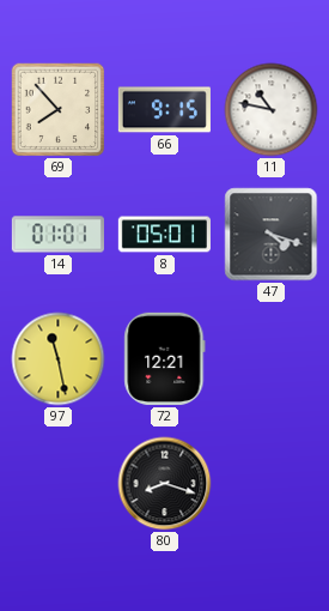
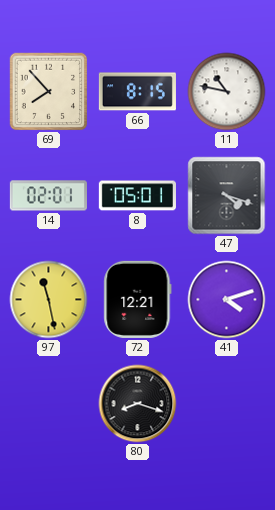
66: 9:15 -> 8:15 (137, 92)
14: 01:01 -> 02:01 (48, 196)
41: none -> 4:12 (227, 300)
